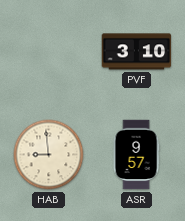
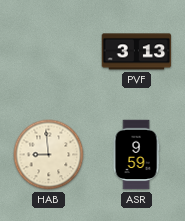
PVF: 3:10 -> 3:13 (137, 52)
ASR: 9:57 -> 9:59 (136, 155)
